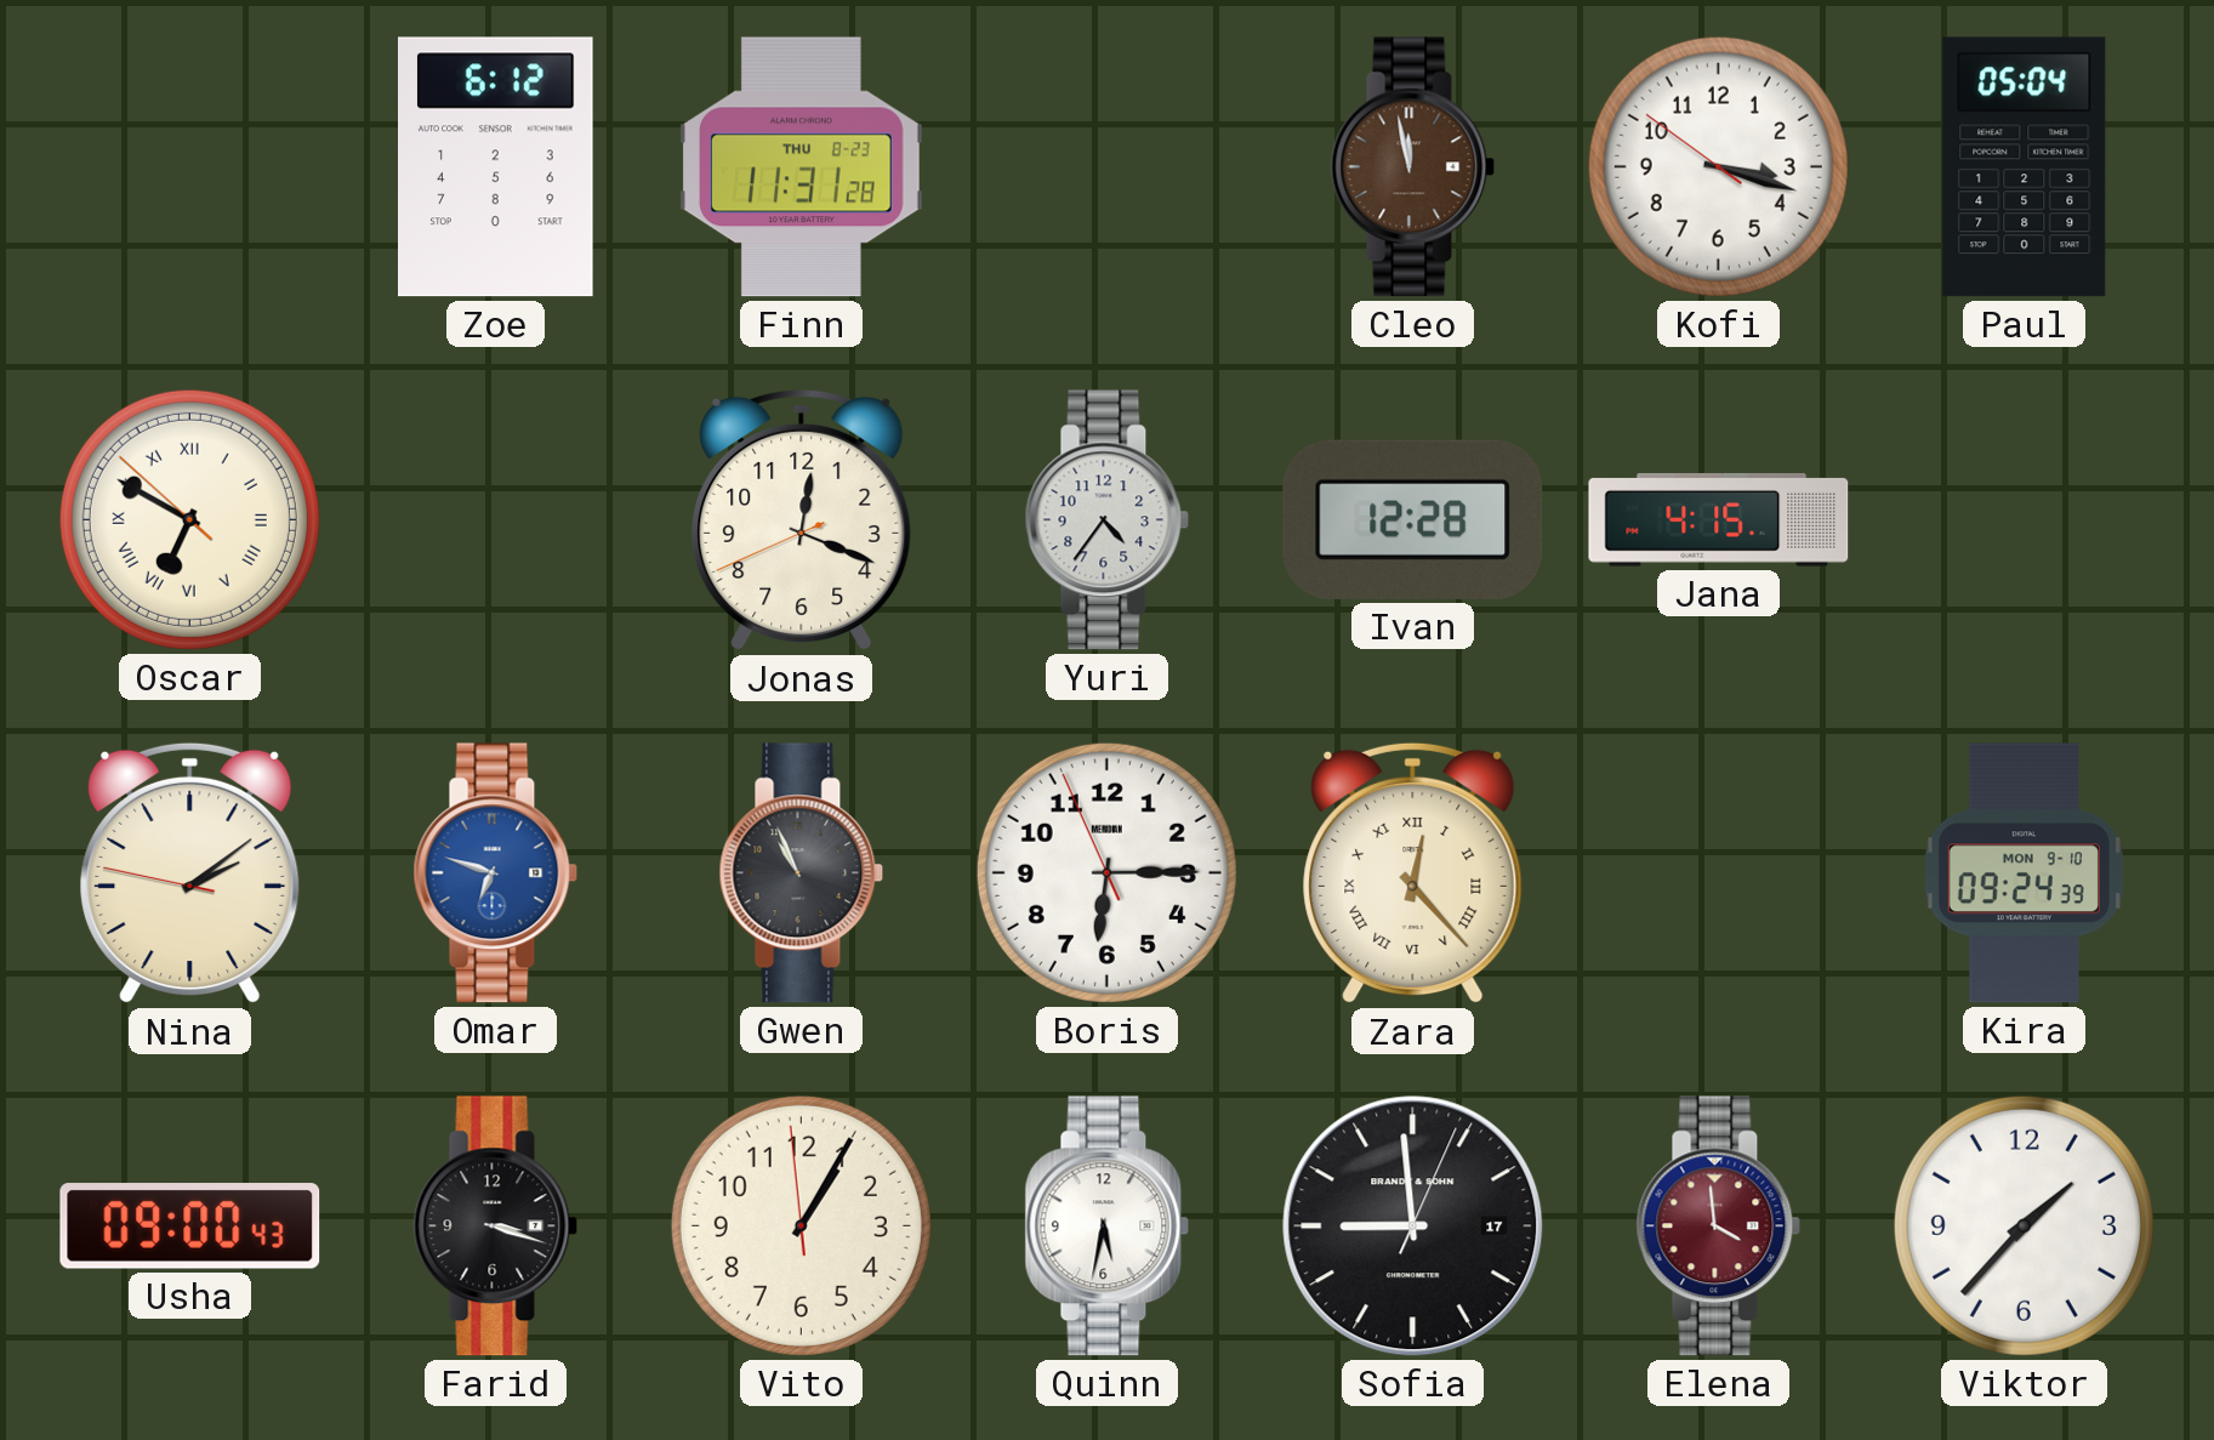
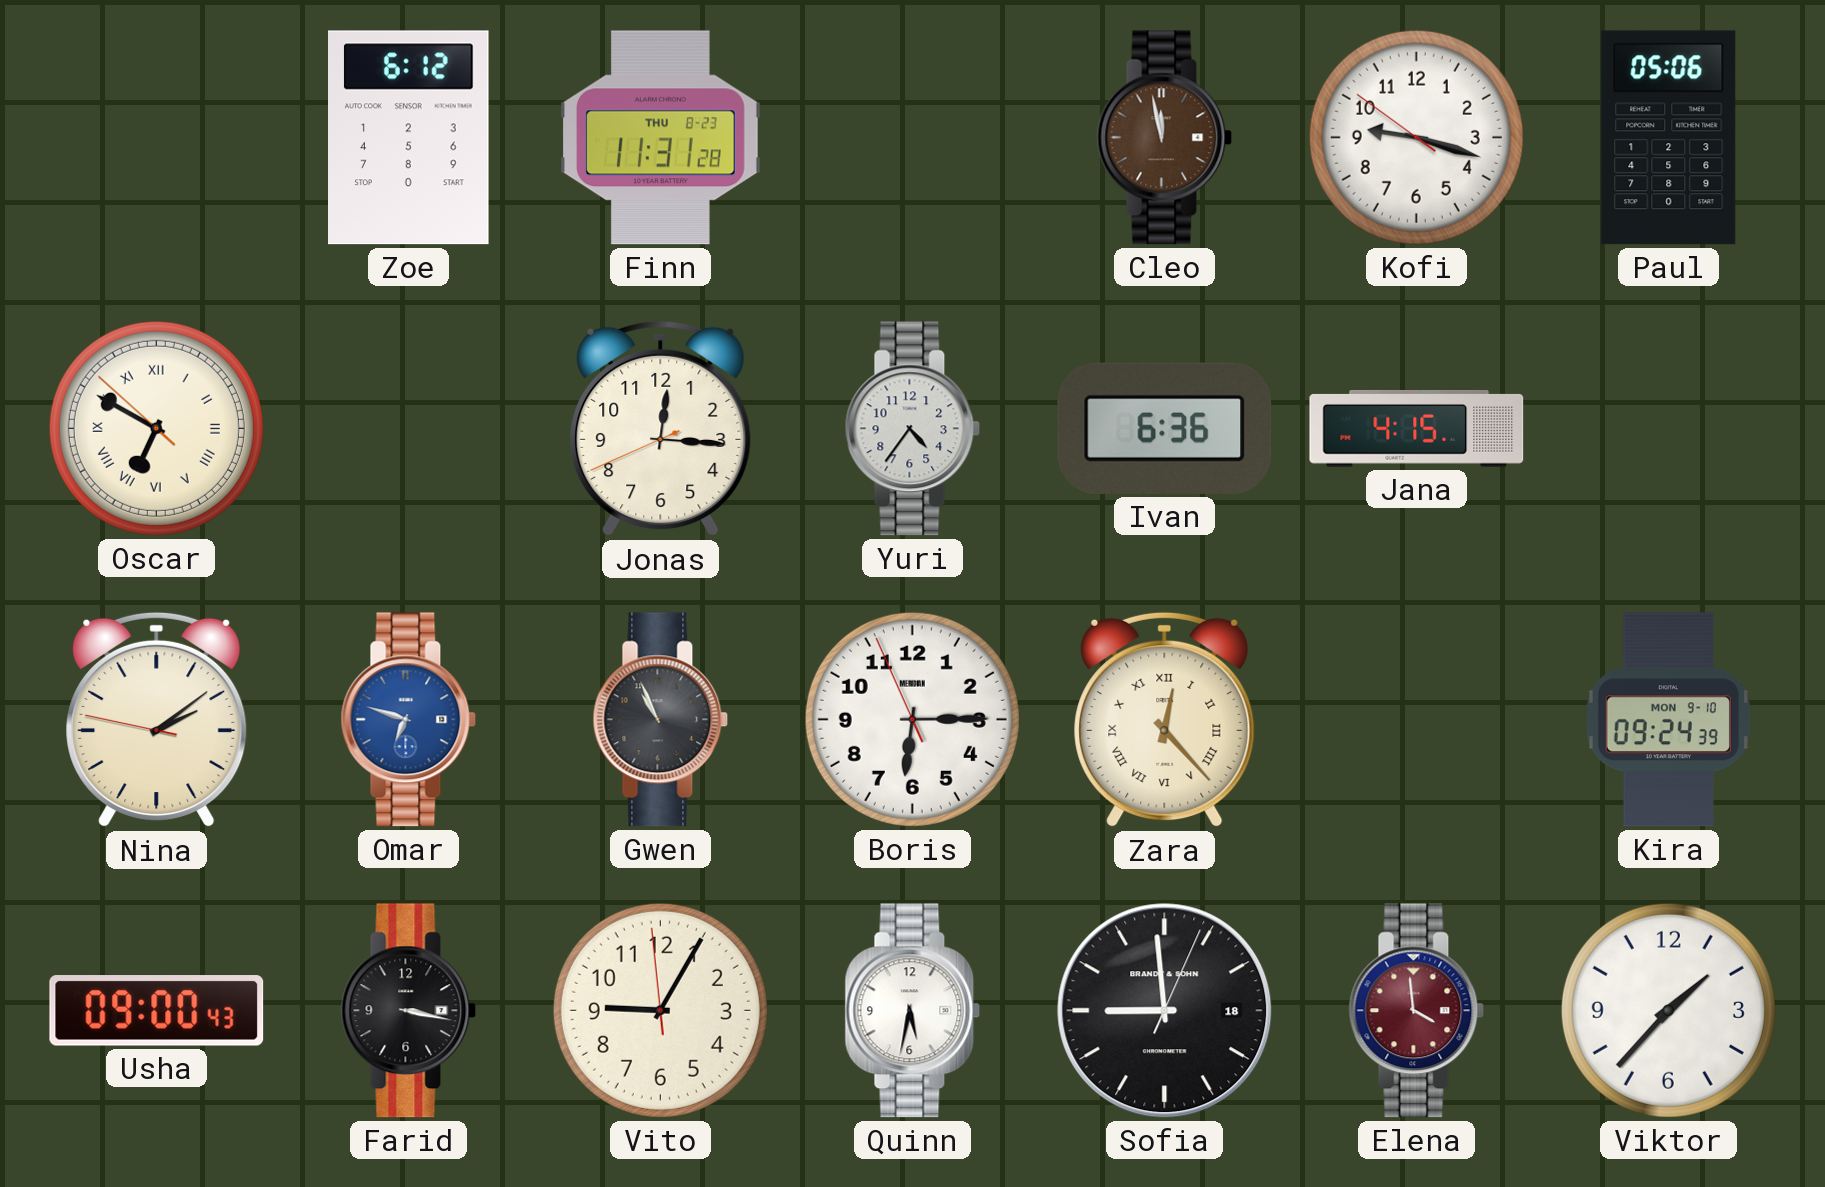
Kofi: 3:17 -> 9:17 (1416, 137)
Paul: 05:04 -> 05:06 (1669, 138)
Jonas: 12:18 -> 12:15 (661, 429)
Ivan: 12:28 -> 6:36 (1165, 428)
Farid: 3:18 -> 3:17 (409, 1011)
Vito: 1:04 -> 9:04 (660, 1010)
Sofia date: 17 -> 18 (1165, 1011)
